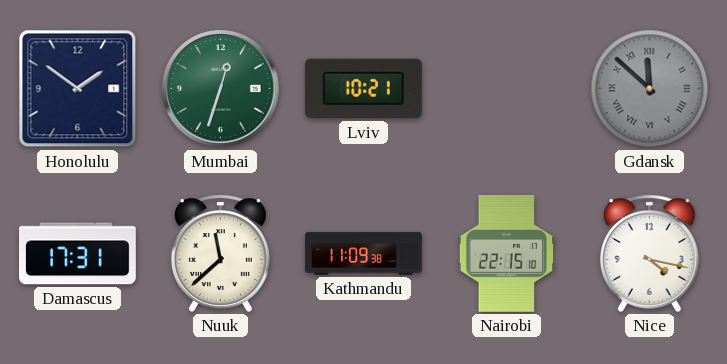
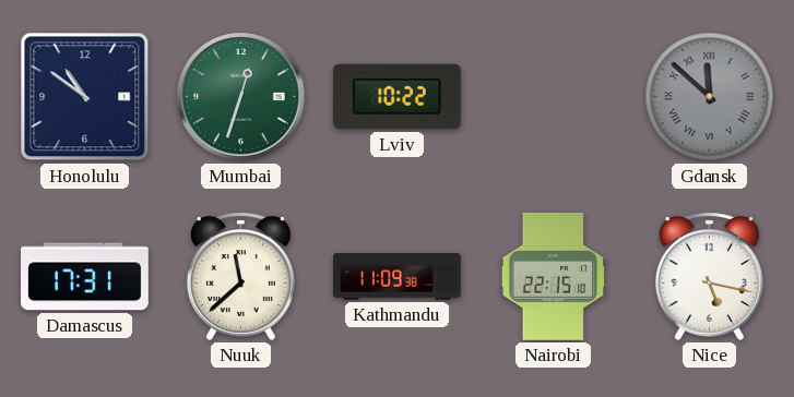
Honolulu: 1:51 -> 10:51 (85, 97)
Lviv: 10:21 -> 10:22 (396, 97)
Nice: 4:17 -> 5:17 (709, 276)
